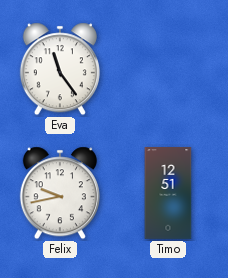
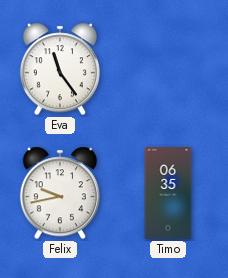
Timo: 12:51 -> 06:35 (168, 193)
